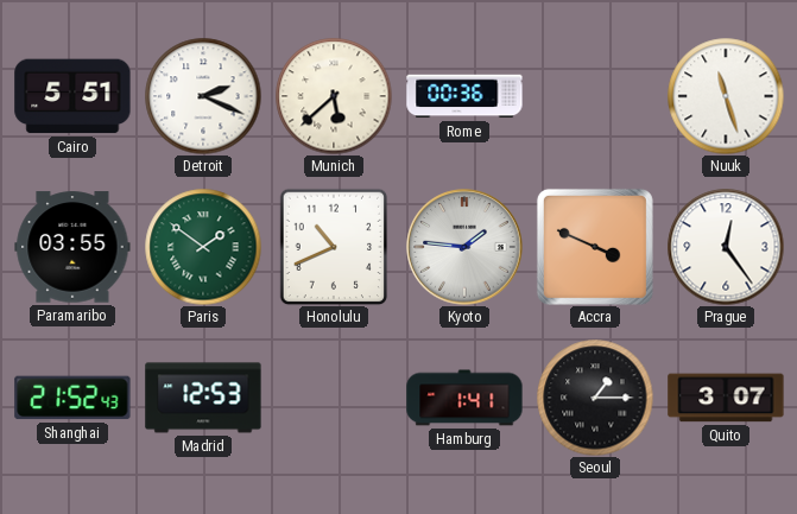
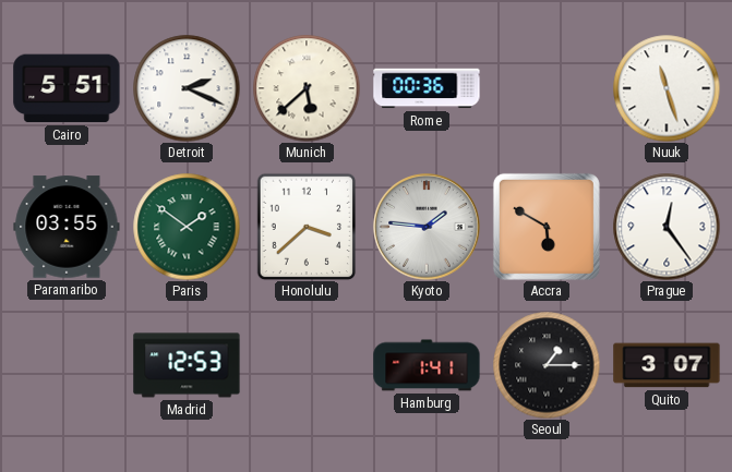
Honolulu: 10:41 -> 3:38 (307, 227)
Accra: 3:49 -> 5:50 (547, 227)
Shanghai: 21:52 -> none (72, 398)
